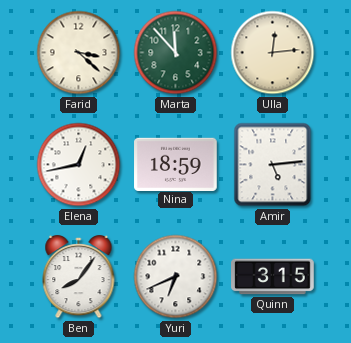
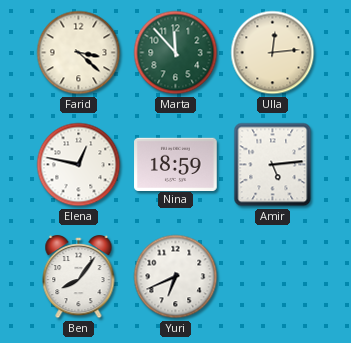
Elena: 12:43 -> 12:47 (79, 165)
Quinn: 3:15 -> none (273, 277)
